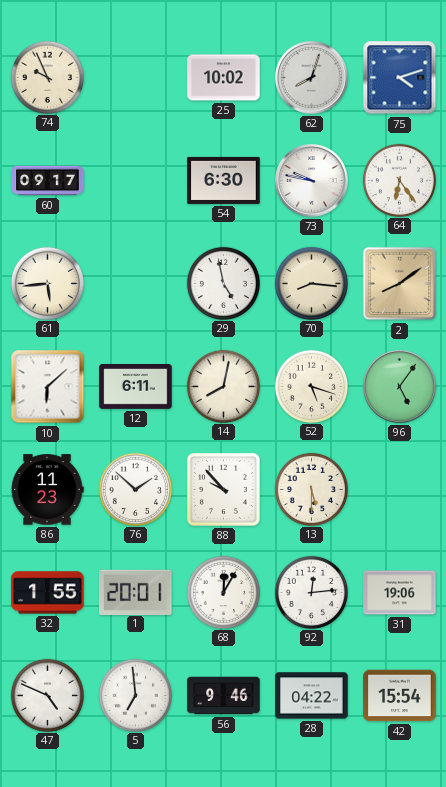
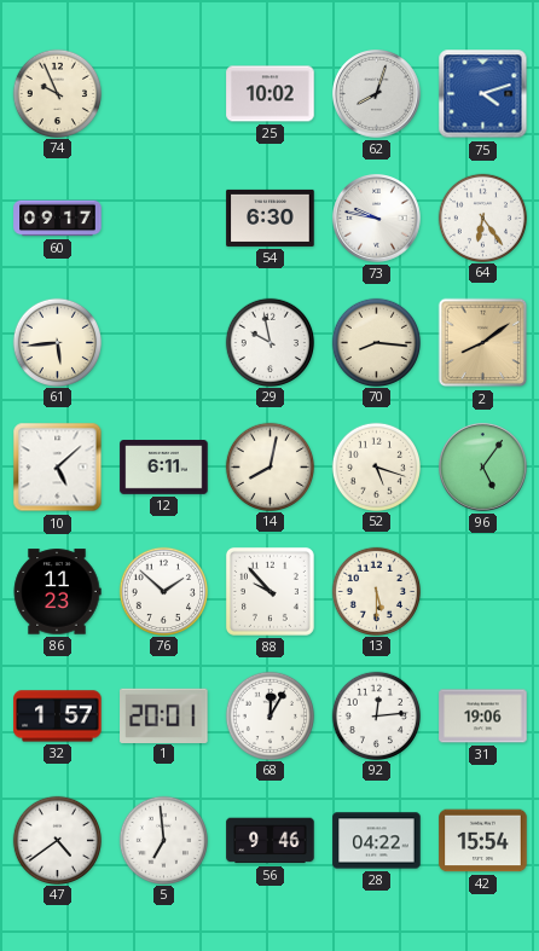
29: 4:58 -> 9:58 (269, 342)
10: 6:08 -> 5:08 (58, 468)
32: 1:55 -> 1:57 (58, 717)
47: 4:49 -> 4:39 (57, 840)
